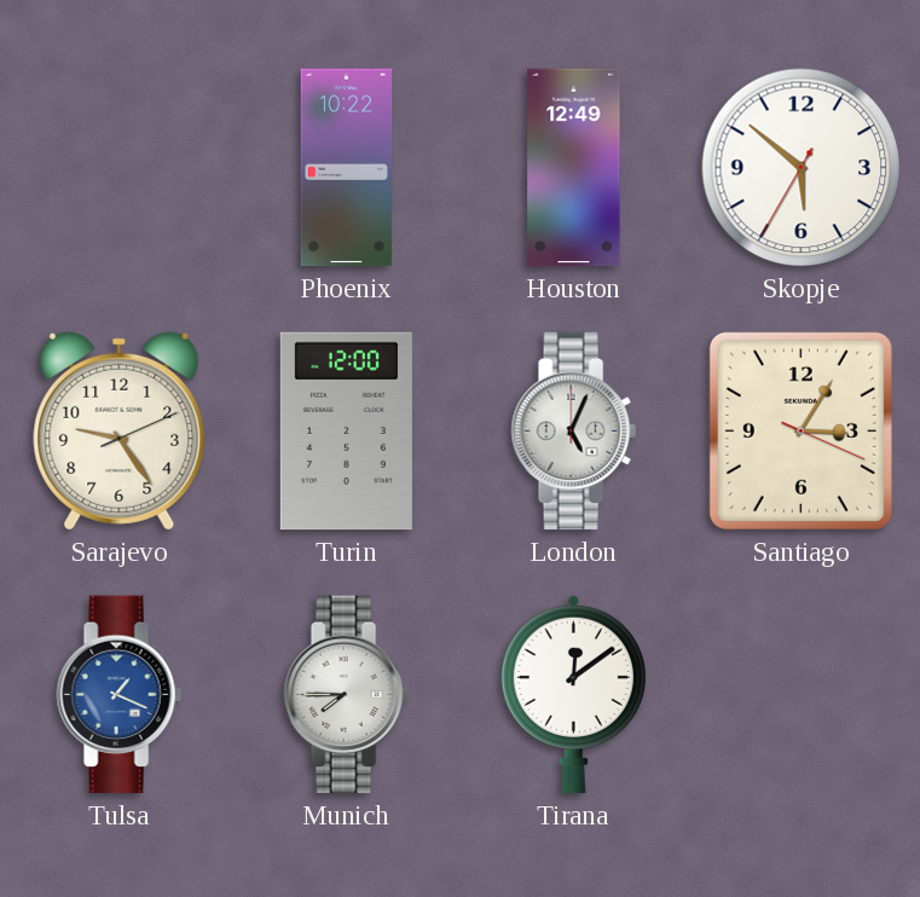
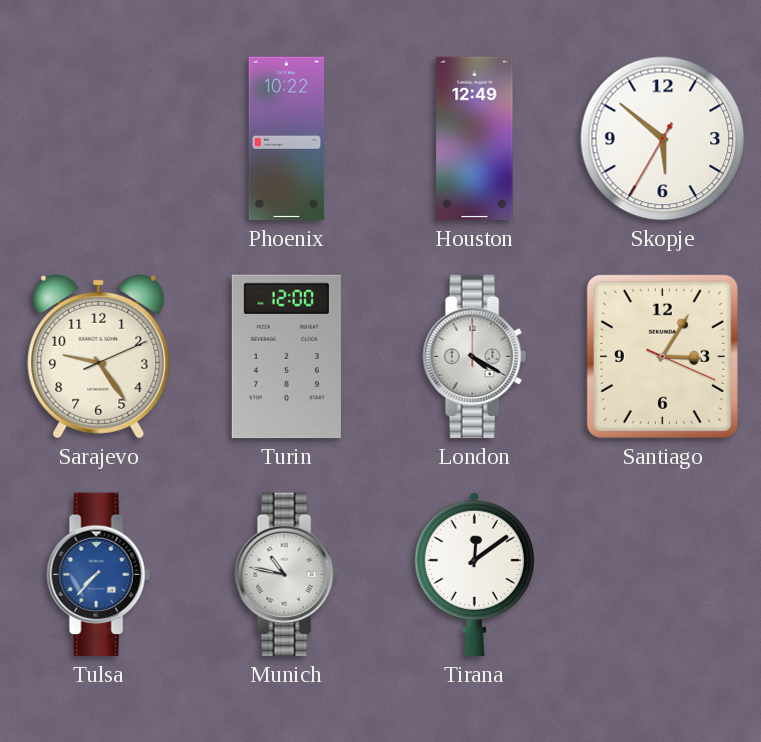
London: 5:04 -> 4:20 (474, 357)
Tulsa: 1:19 -> 7:37 (98, 575)
Munich: 7:45 -> 10:47 (286, 575)
